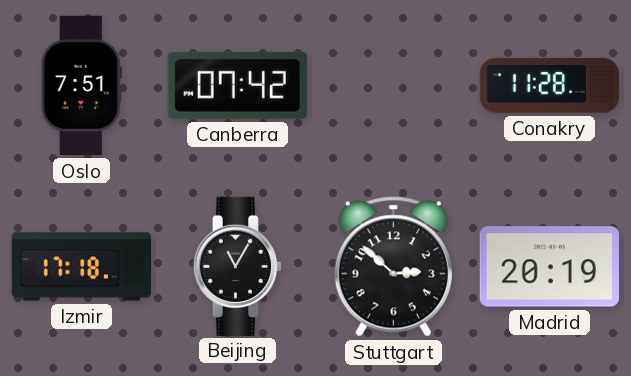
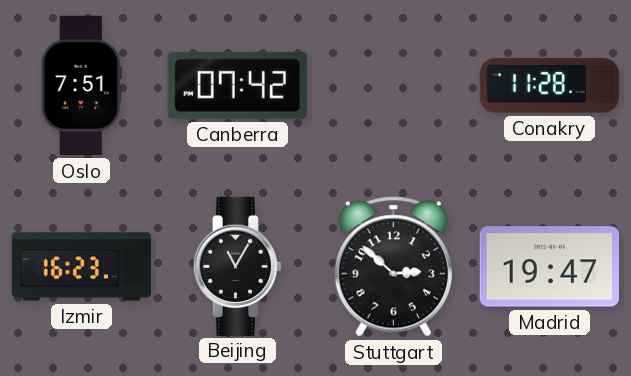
Izmir: 17:18 -> 16:23 (82, 267)
Madrid: 20:19 -> 19:47 (549, 267)
